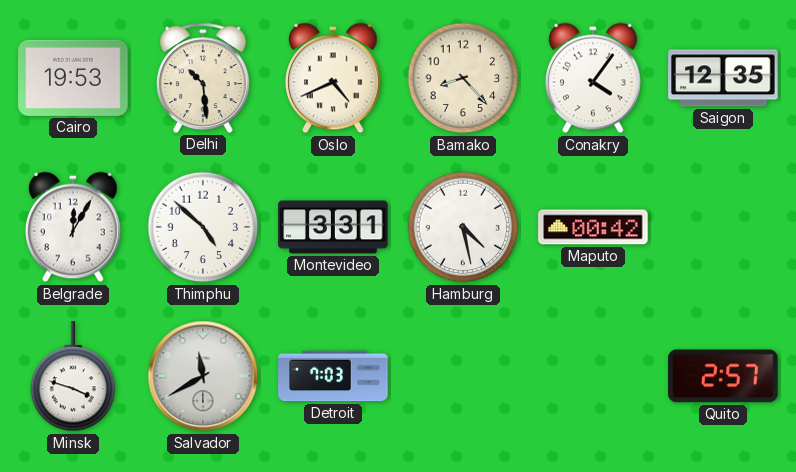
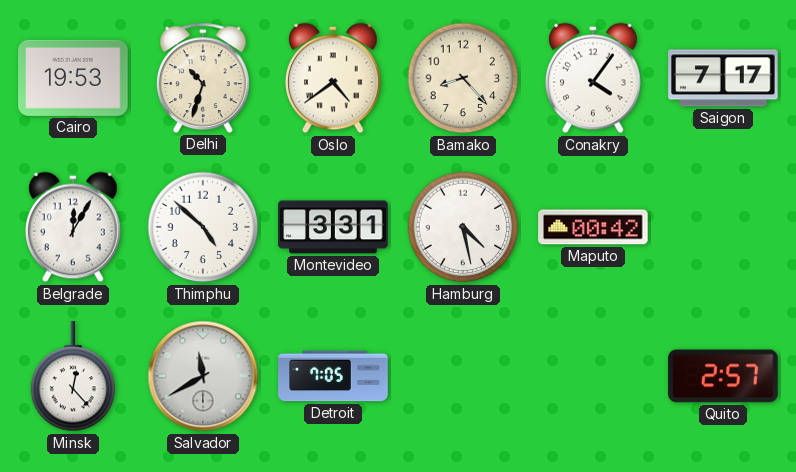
Delhi: 10:29 -> 10:33 (204, 78)
Oslo: 4:41 -> 4:39 (334, 78)
Saigon: 12:35 -> 7:17 (723, 78)
Minsk: 3:48 -> 12:23 (73, 377)
Detroit: 7:03 -> 7:05 (333, 376)
